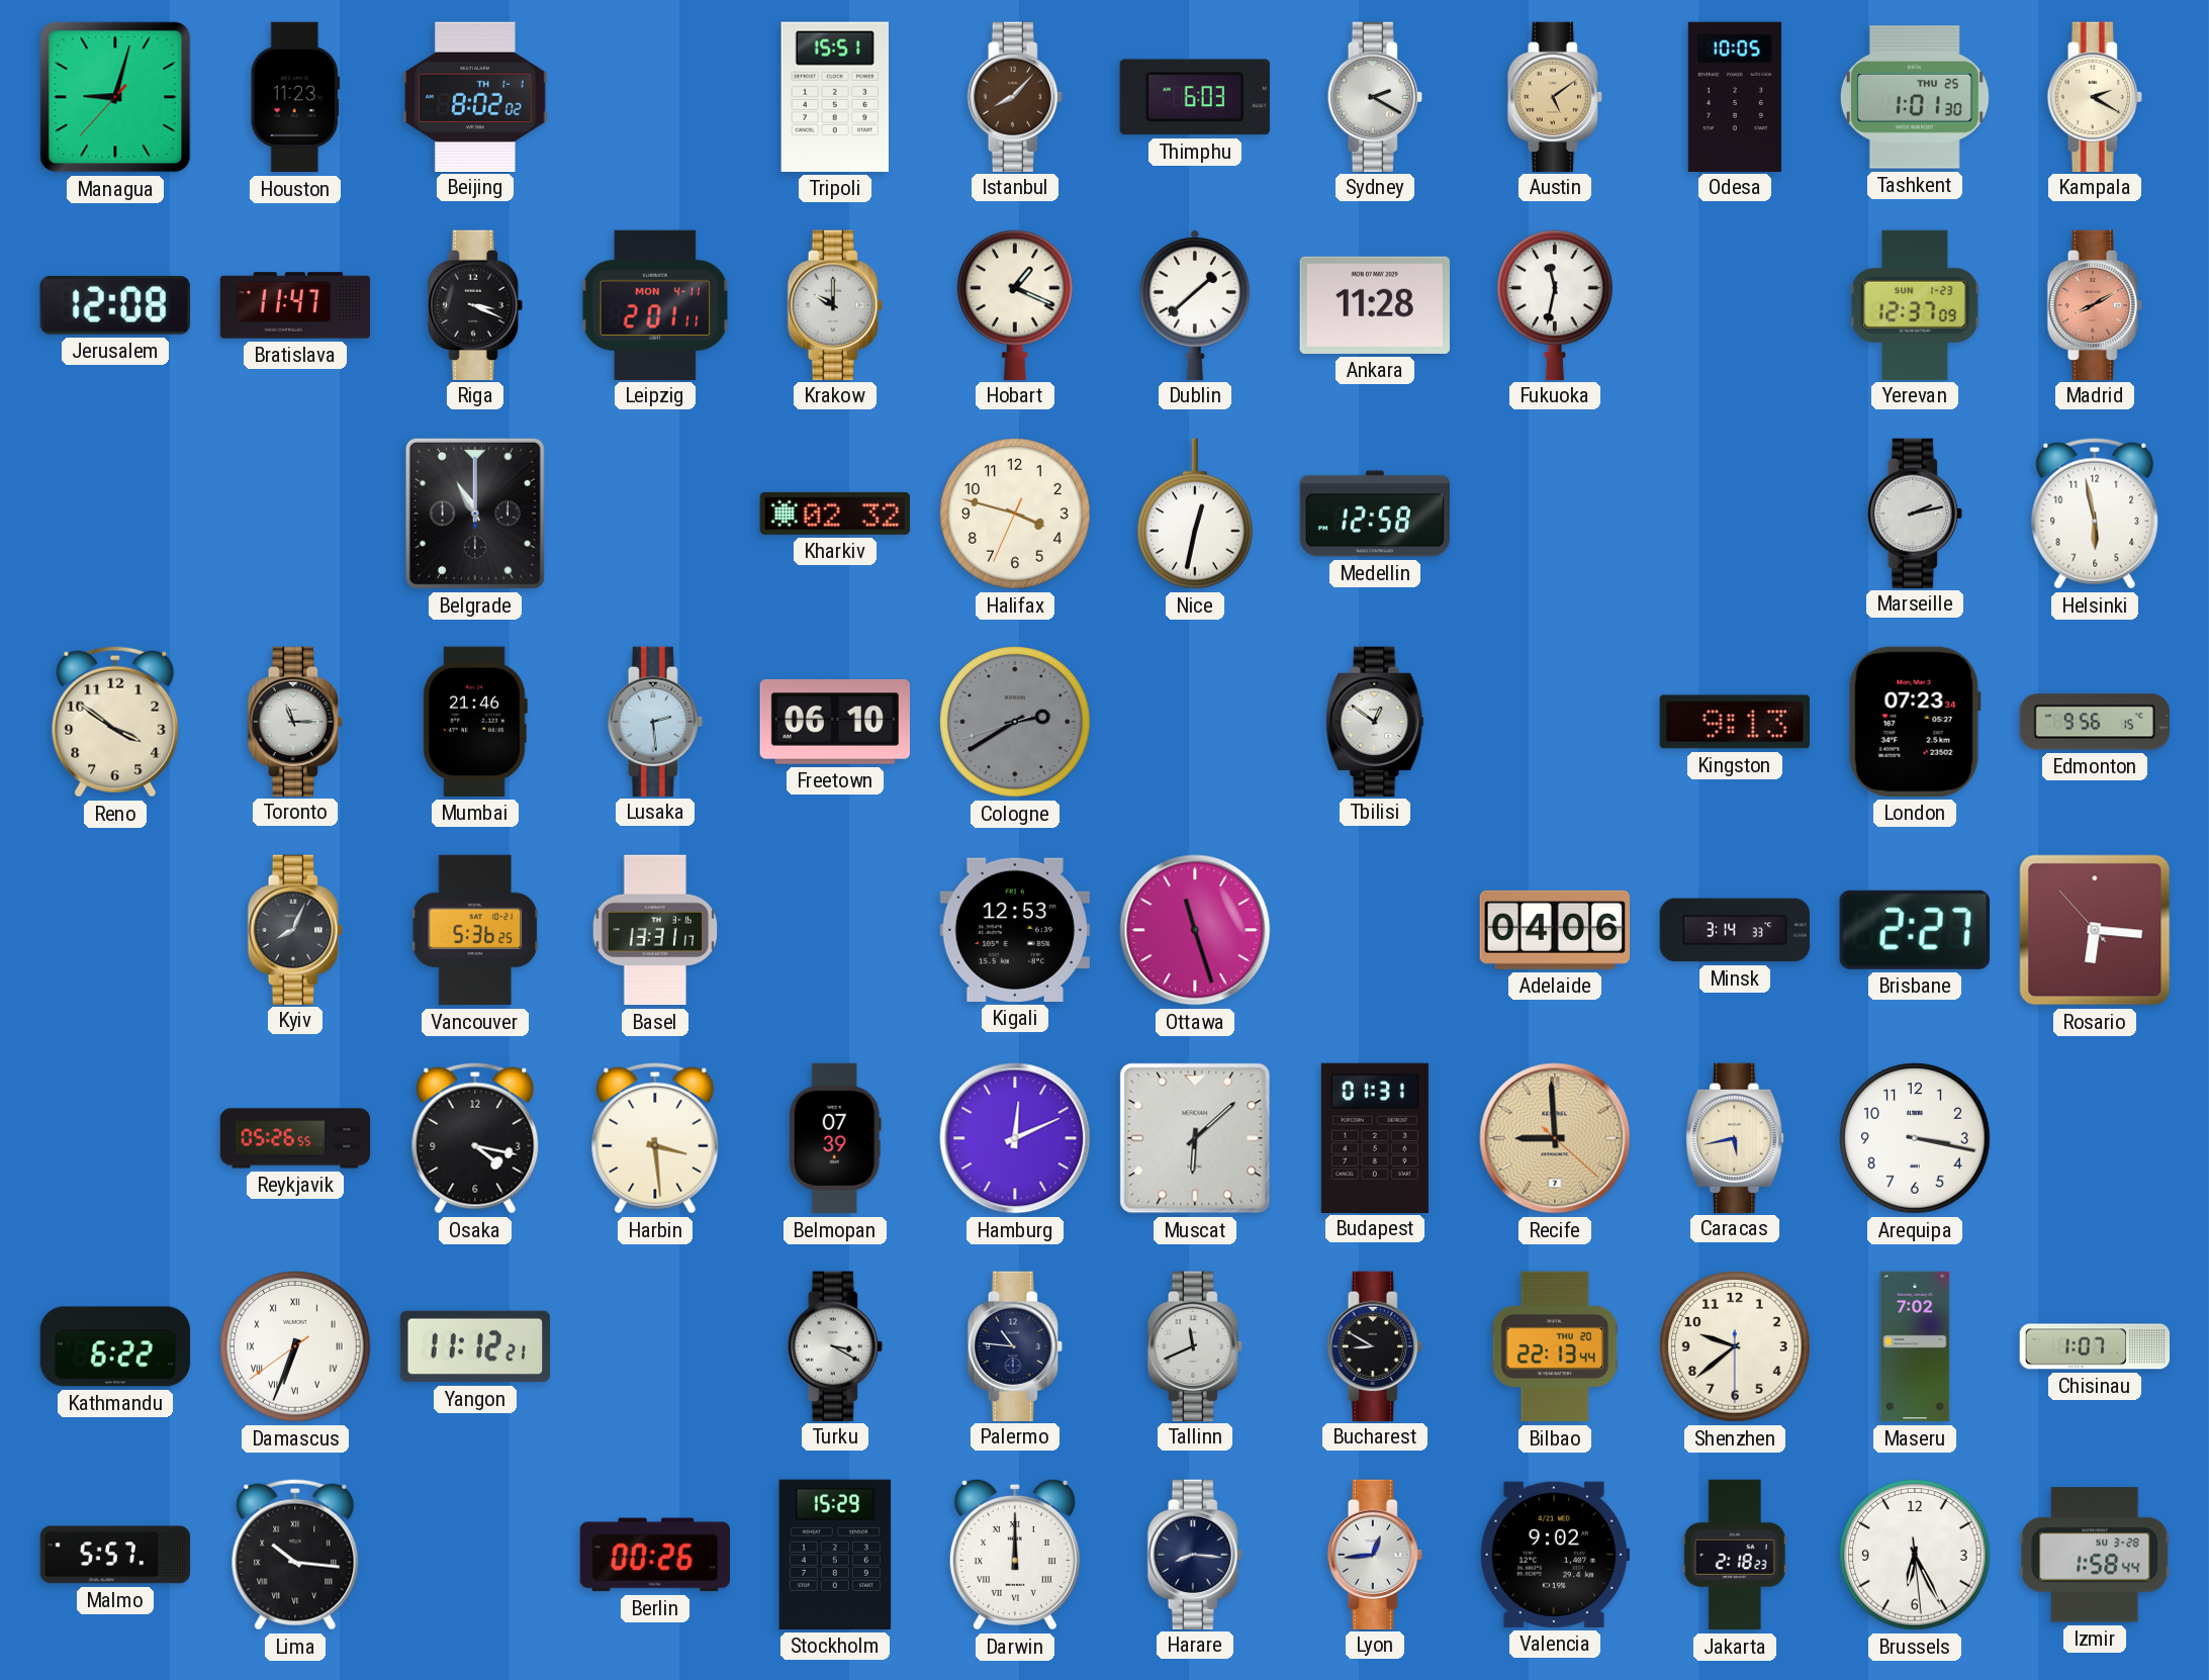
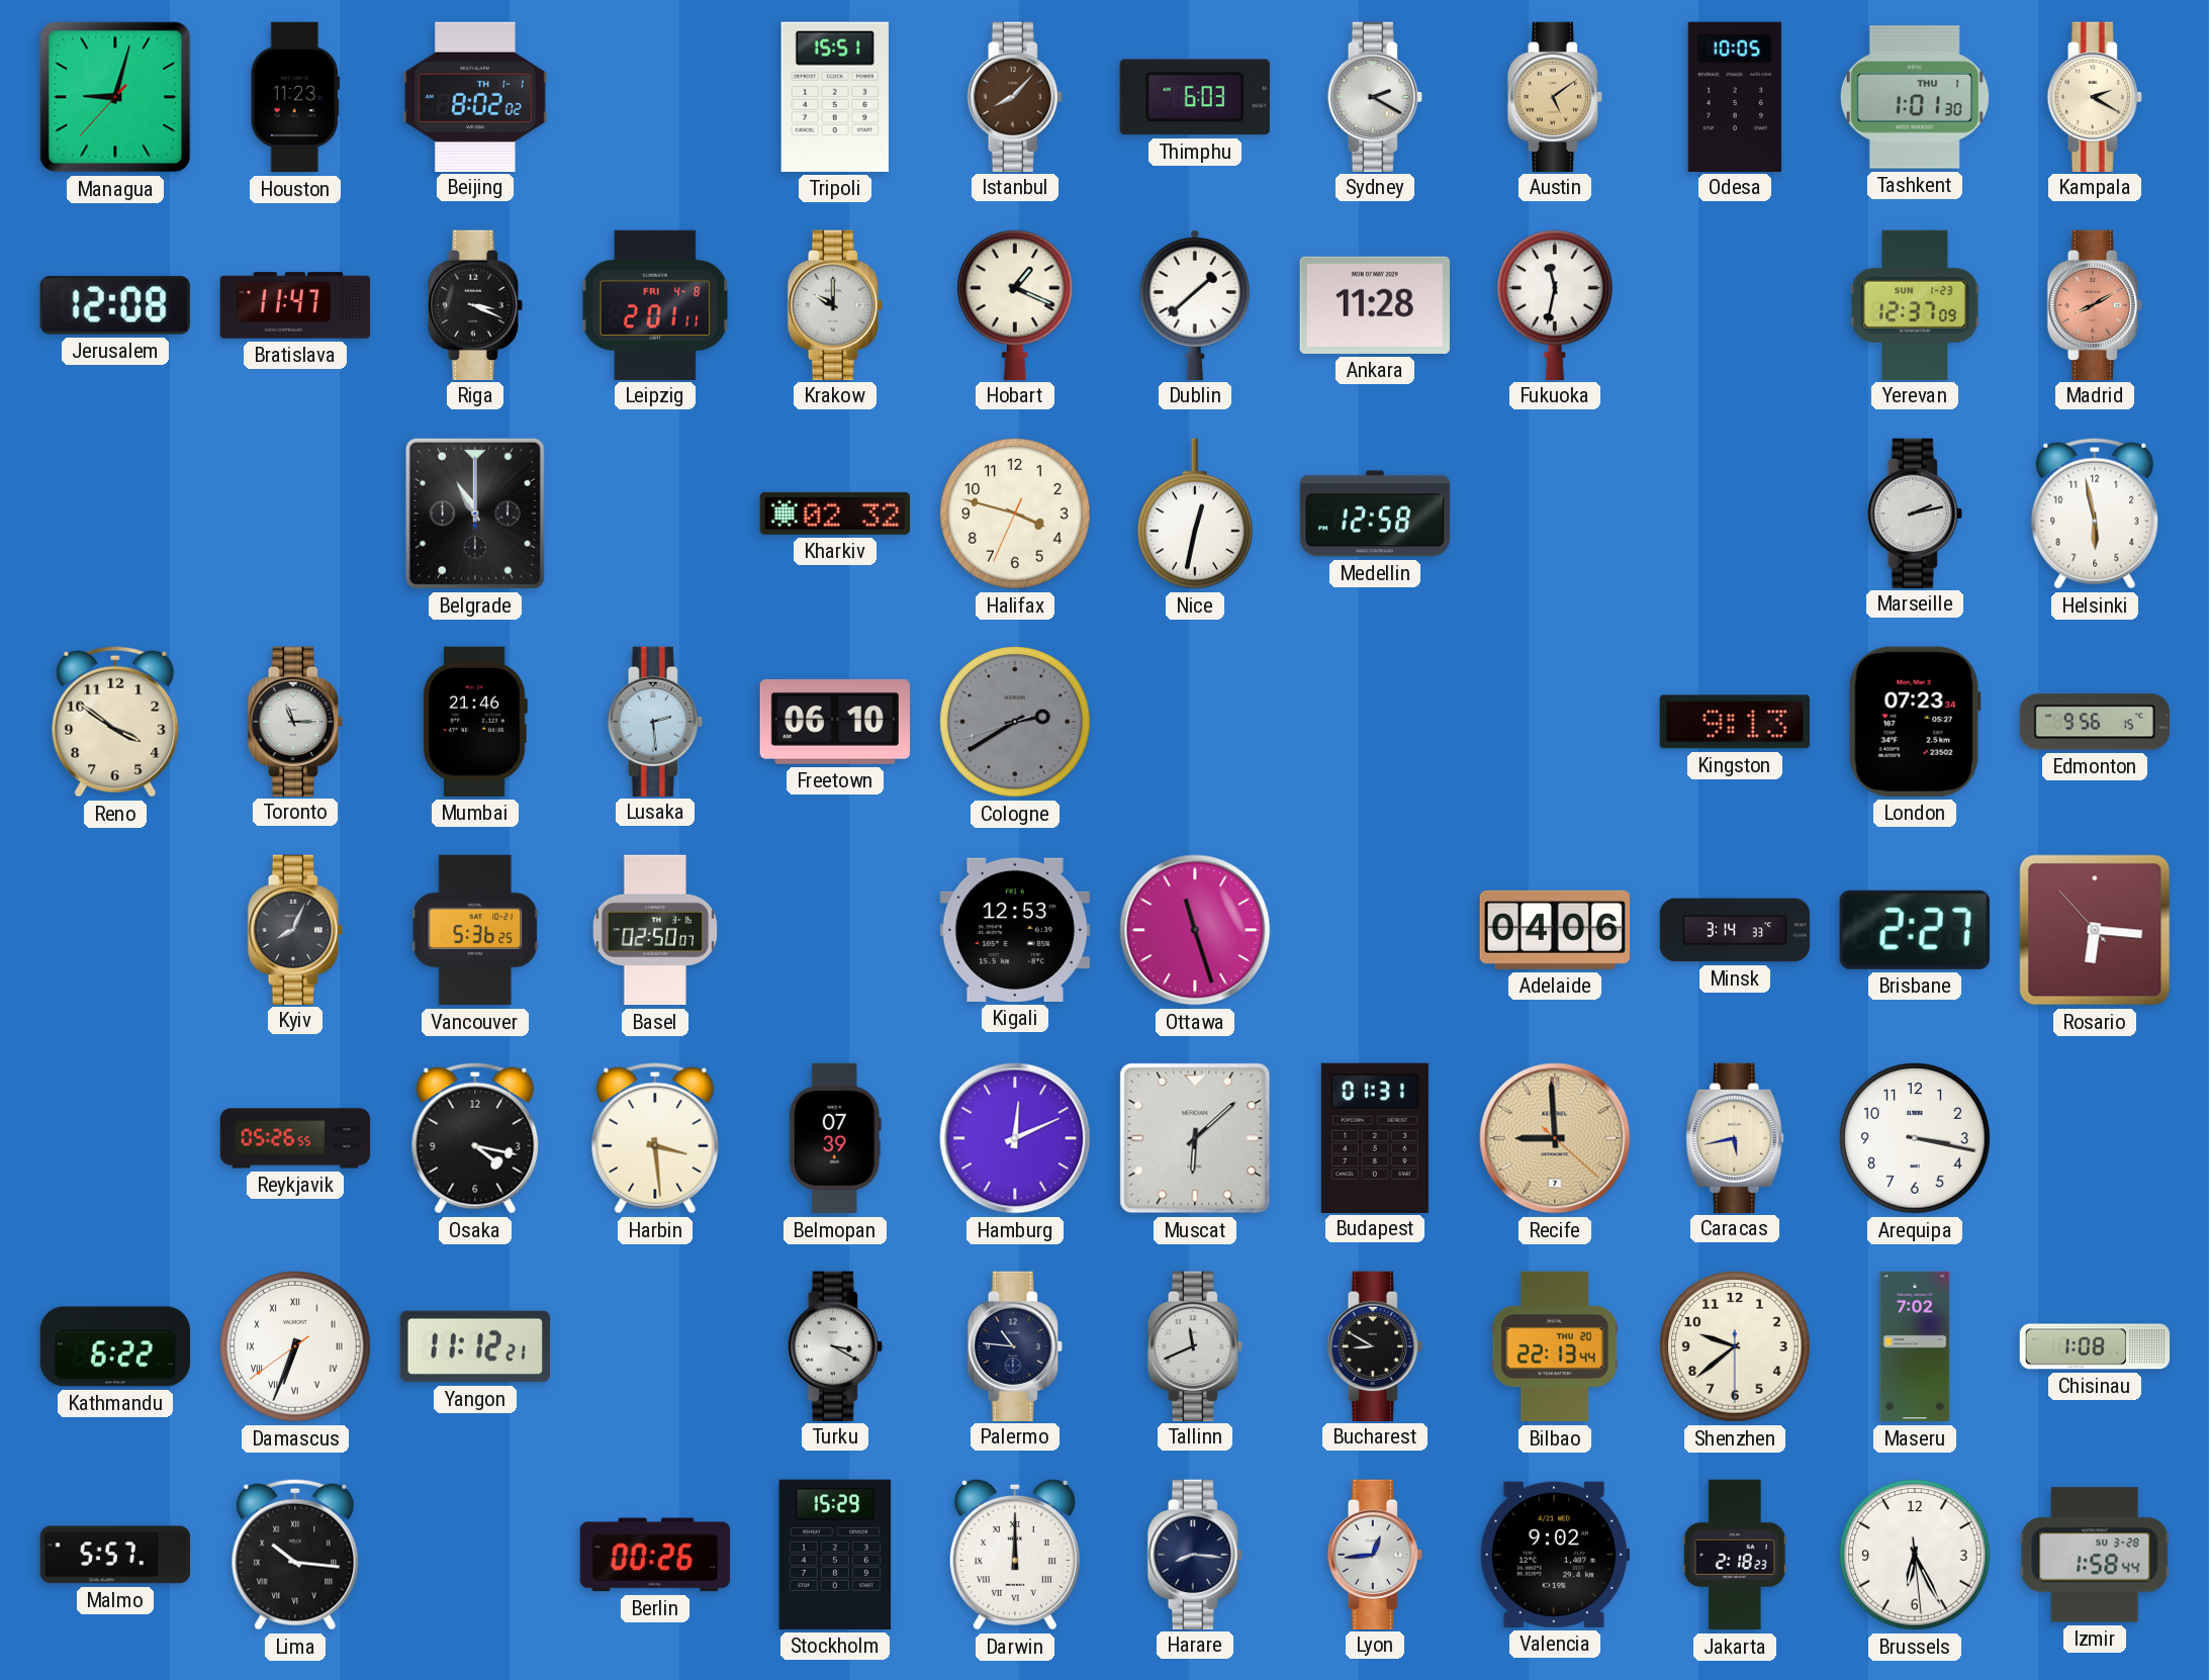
Tashkent date: THU 25 -> THU 1 (1915, 97)
Leipzig date: MON 4-11 -> FRI 4-8 (654, 304)
Tbilisi: 12:51 -> none (1375, 721)
Basel: 13:31 -> 02:50 (655, 930)
Chisinau: 1:07 -> 1:08 (2095, 1346)
